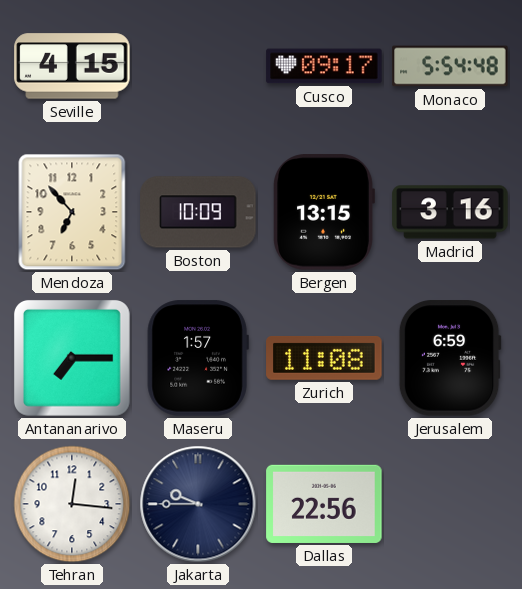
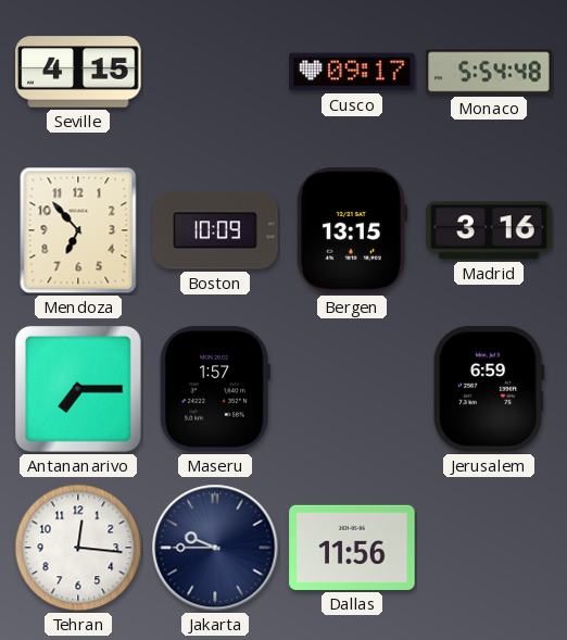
Zurich: 11:08 -> none (324, 359)
Dallas: 22:56 -> 11:56 (352, 548)
